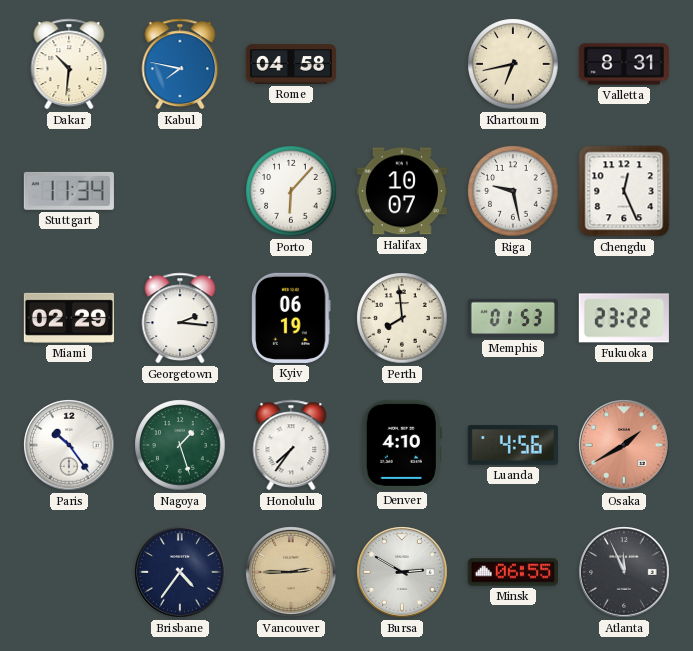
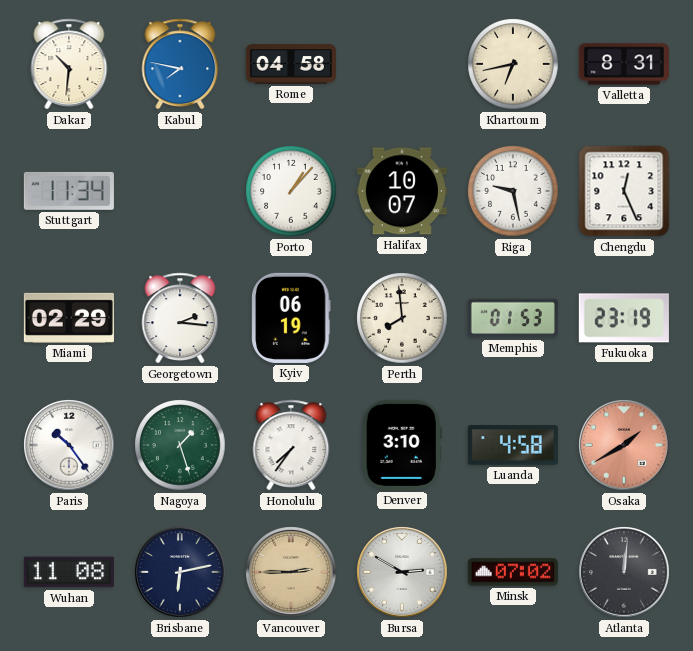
Porto: 6:07 -> 1:07 (291, 191)
Fukuoka: 23:22 -> 23:19 (624, 318)
Denver: 4:10 -> 3:10 (402, 445)
Luanda: 4:56 -> 4:58 (513, 445)
Wuhan: none -> 11:08 (69, 572)
Brisbane: 4:36 -> 6:13 (180, 572)
Minsk: 06:55 -> 07:02 (513, 572)
Atlanta: 11:56 -> 12:01 (624, 572)
